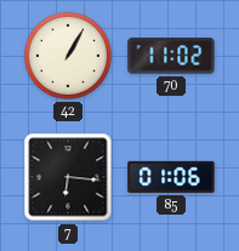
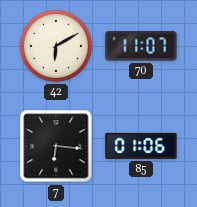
42: 1:05 -> 6:10 (56, 46)
70: 11:02 -> 11:07 (141, 46)
